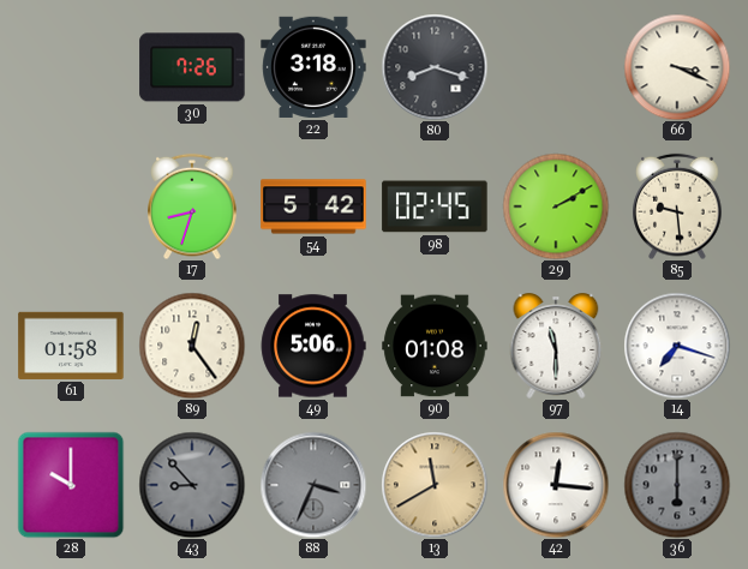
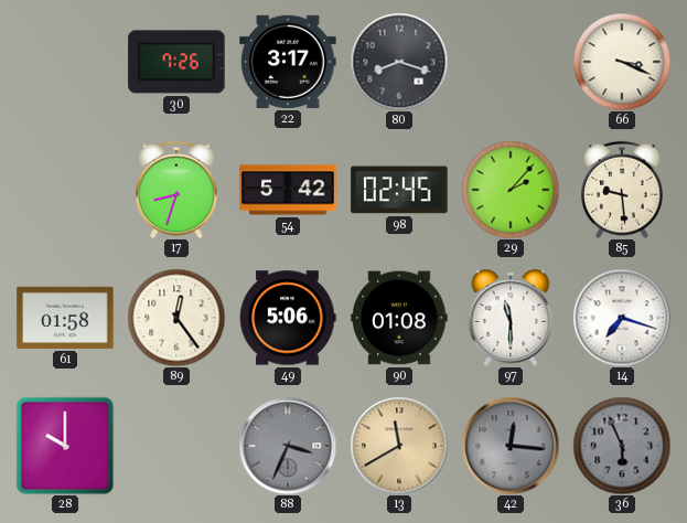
22: 3:18 -> 3:17 (288, 62)
29: 2:10 -> 2:07 (511, 190)
43: 8:53 -> none (192, 485)
42 dial: white -> grey (511, 446)
36: 6:00 -> 5:56 (622, 446)
